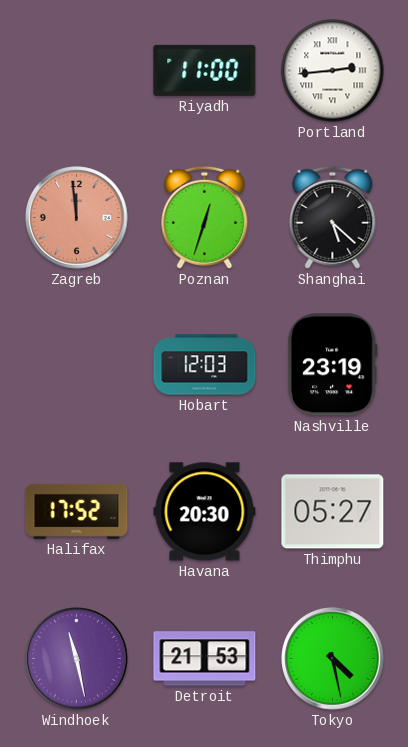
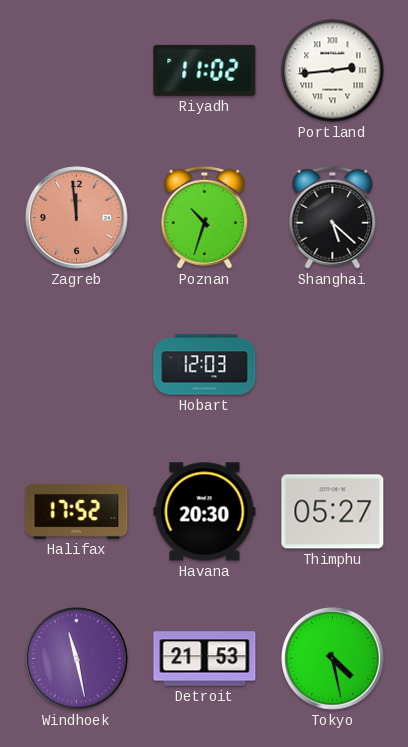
Riyadh: 11:00 -> 11:02 (205, 70)
Poznan: 12:33 -> 10:33 (205, 217)
Nashville: 23:19 -> none (332, 365)
